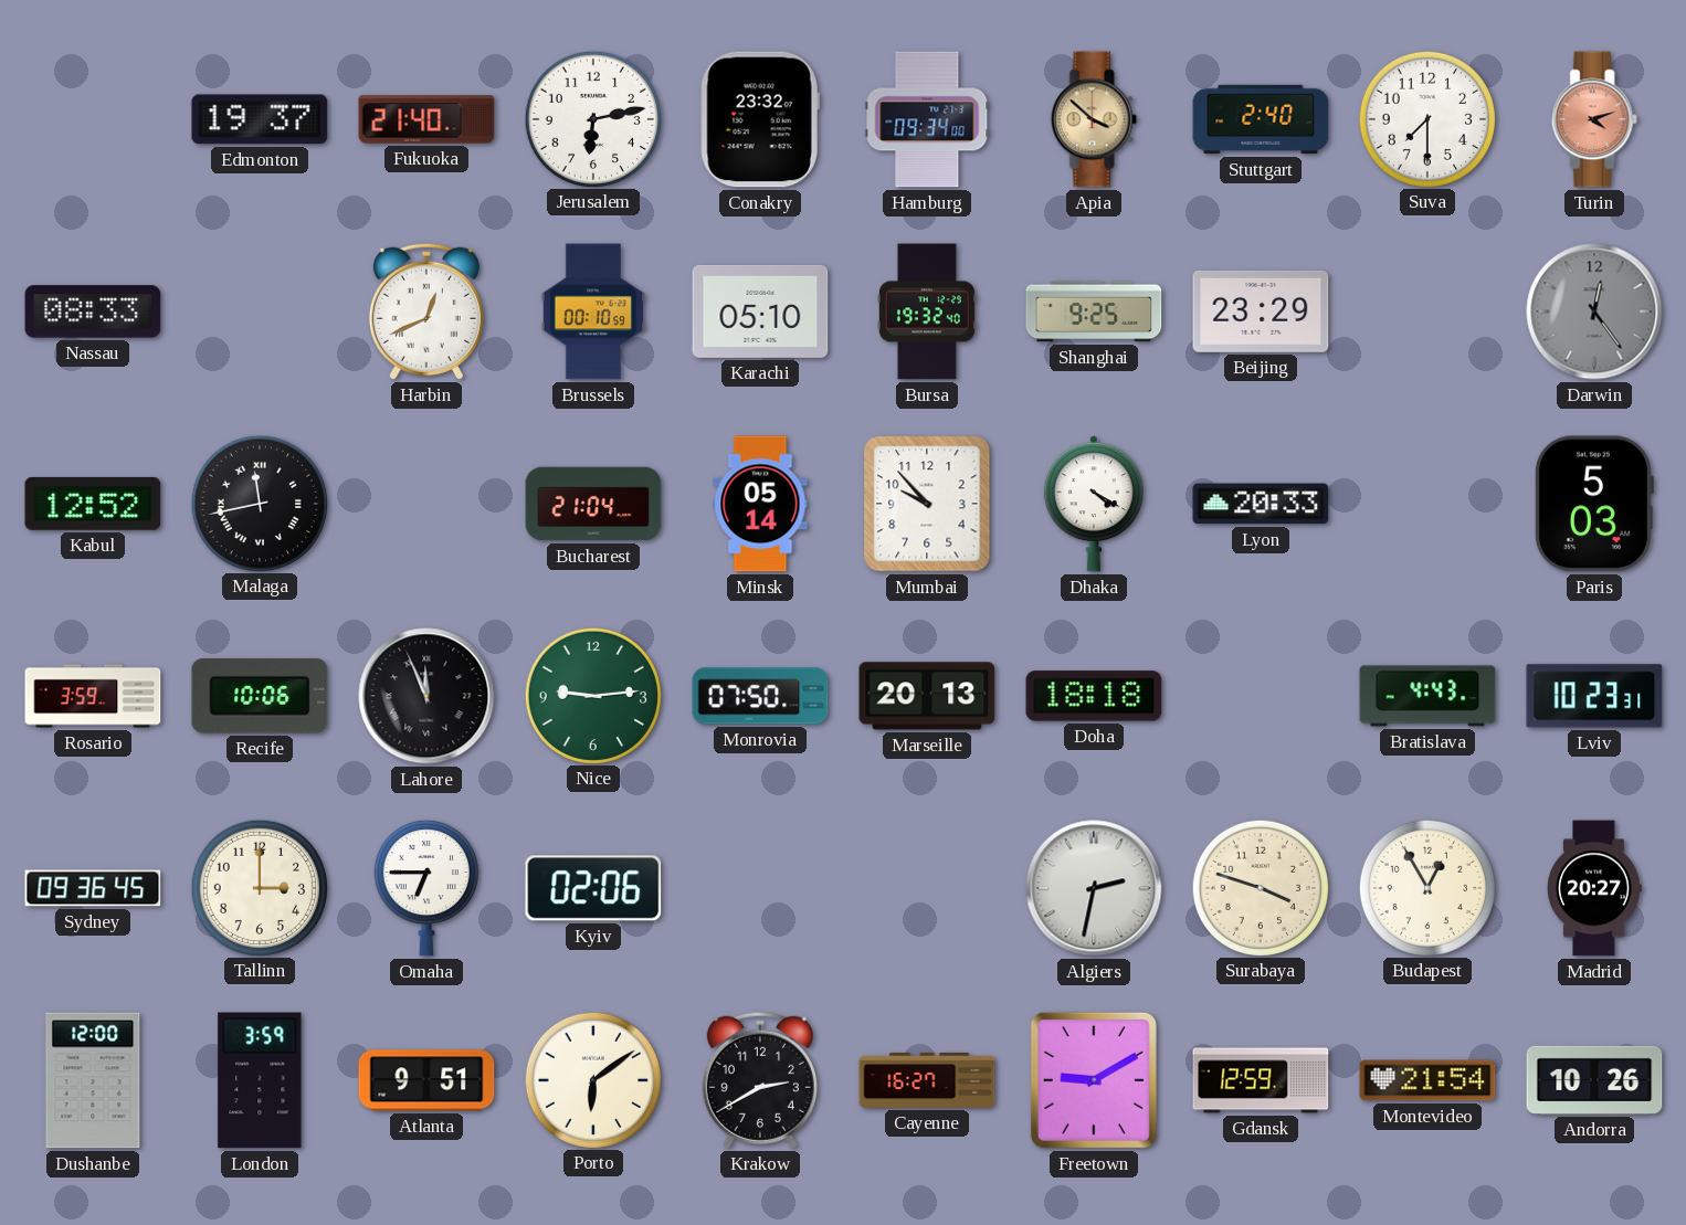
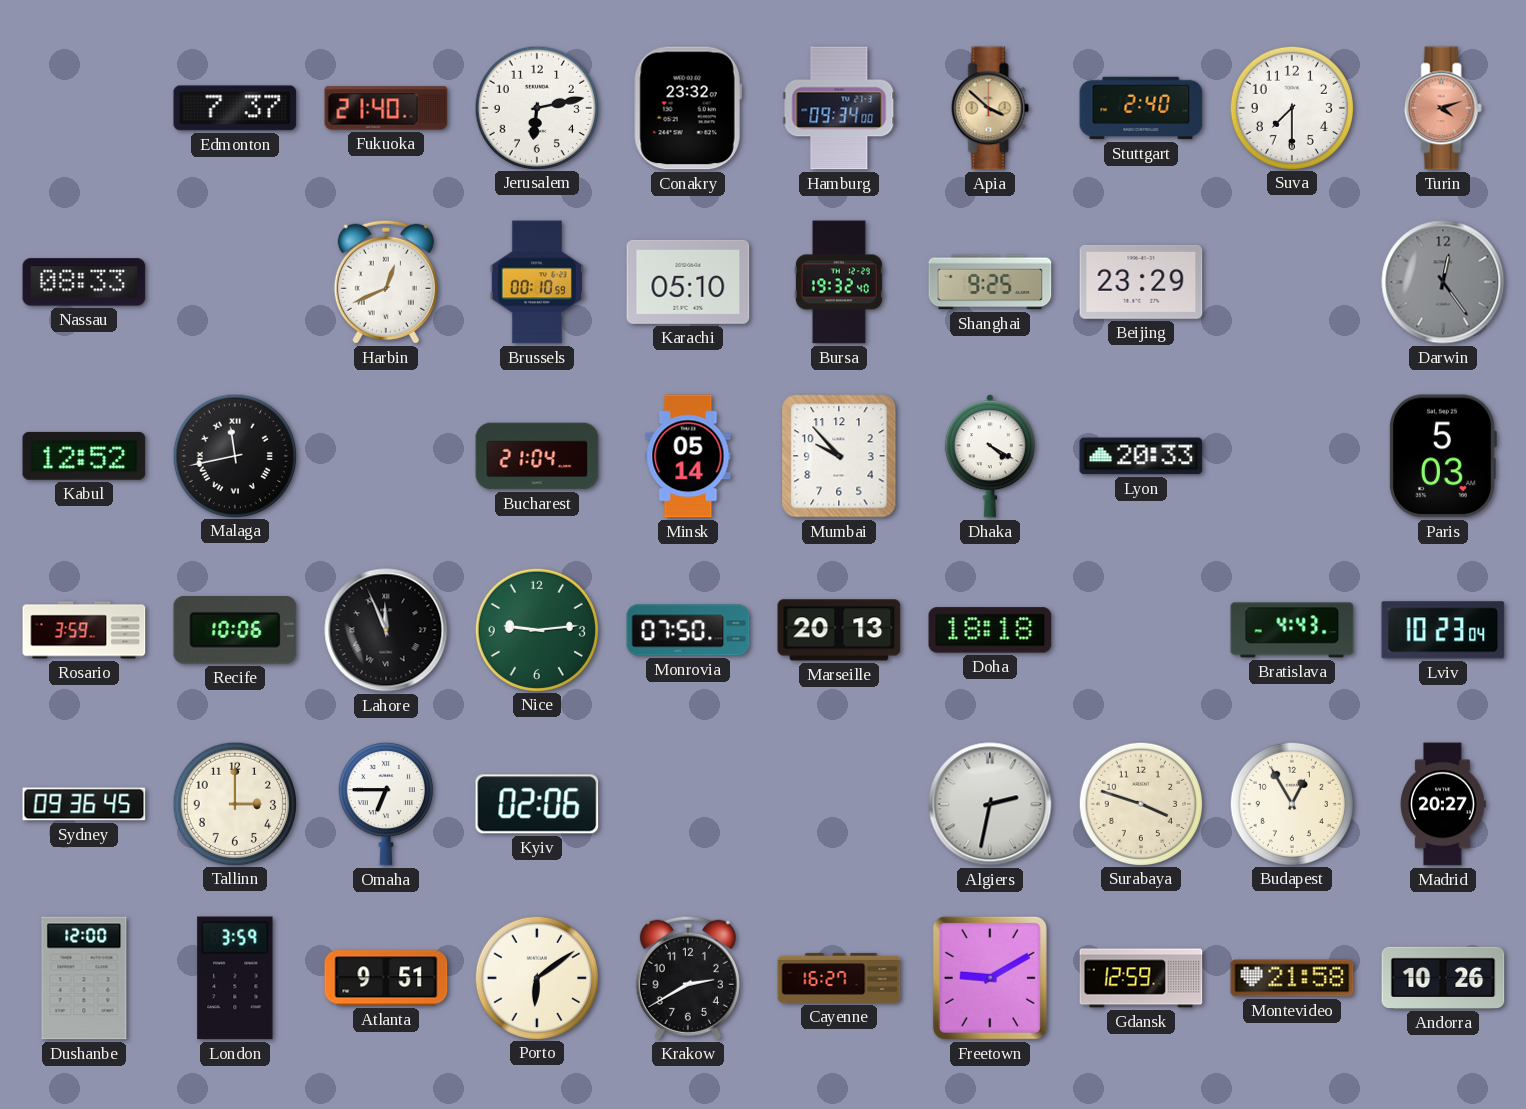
Edmonton: 19:37 -> 7:37 (235, 108)
Lviv: 10:23:31 -> 10:23:04 (1443, 630)
Montevideo: 21:54 -> 21:58 (1292, 978)
